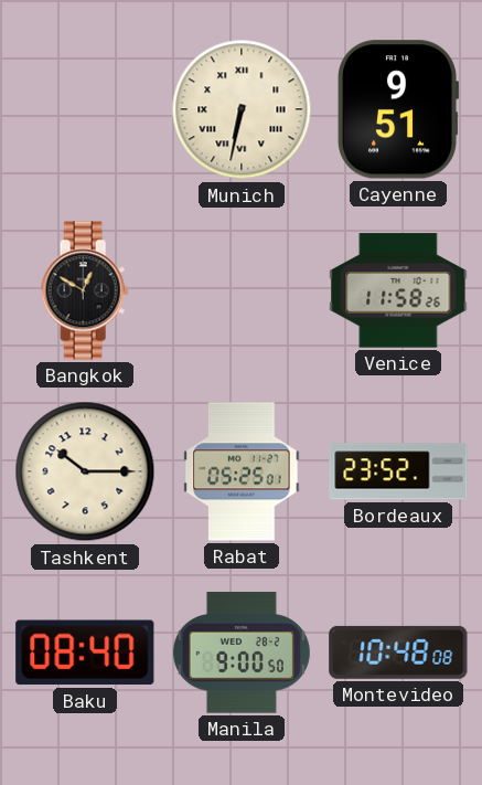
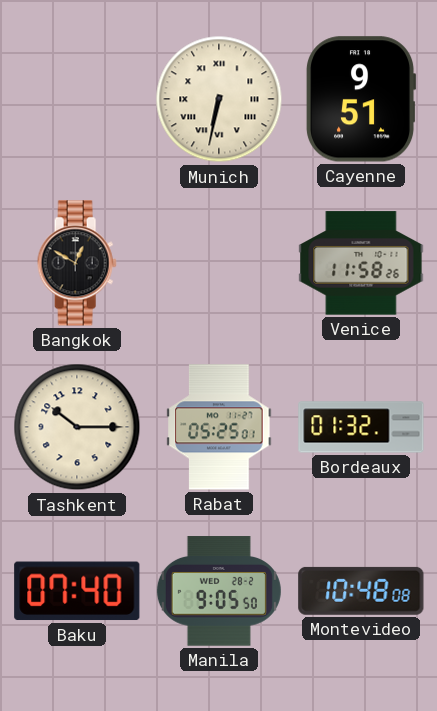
Bordeaux: 23:52 -> 01:32 (361, 427)
Baku: 08:40 -> 07:40 (77, 591)
Manila: 9:00 -> 9:05 (219, 591)
